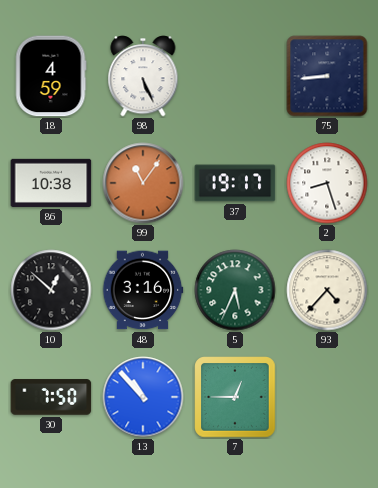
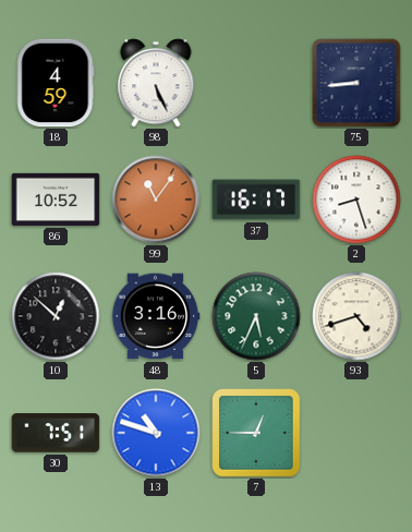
86: 10:38 -> 10:52 (56, 199)
37: 19:17 -> 16:17 (256, 199)
93: 4:37 -> 4:42 (356, 316)
30: 7:50 -> 7:51 (56, 433)
13: 10:53 -> 10:48 (156, 433)
